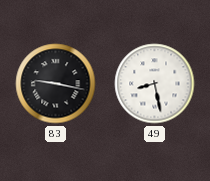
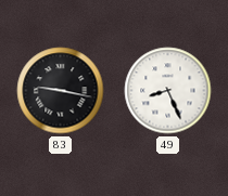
49: 8:28 -> 8:26 (168, 91)
